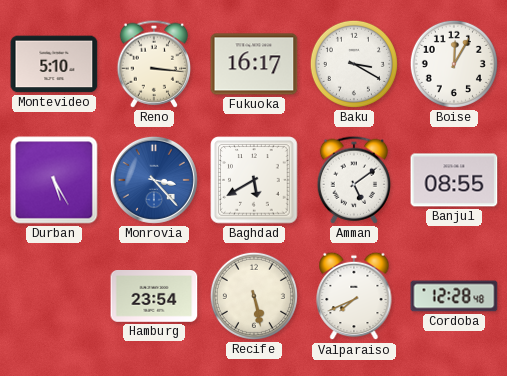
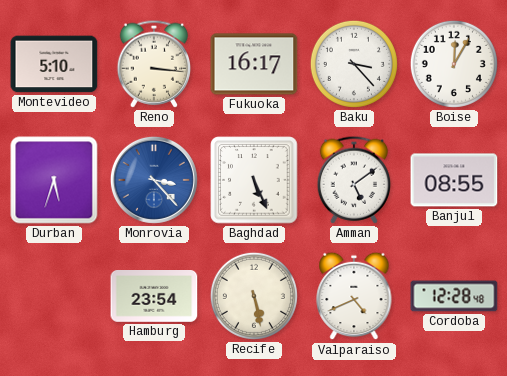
Baku: 3:20 -> 3:23 (354, 64)
Durban: 5:25 -> 5:33 (54, 180)
Baghdad: 5:40 -> 5:26 (254, 180)
Valparaiso: 7:41 -> 4:41 (354, 296)
